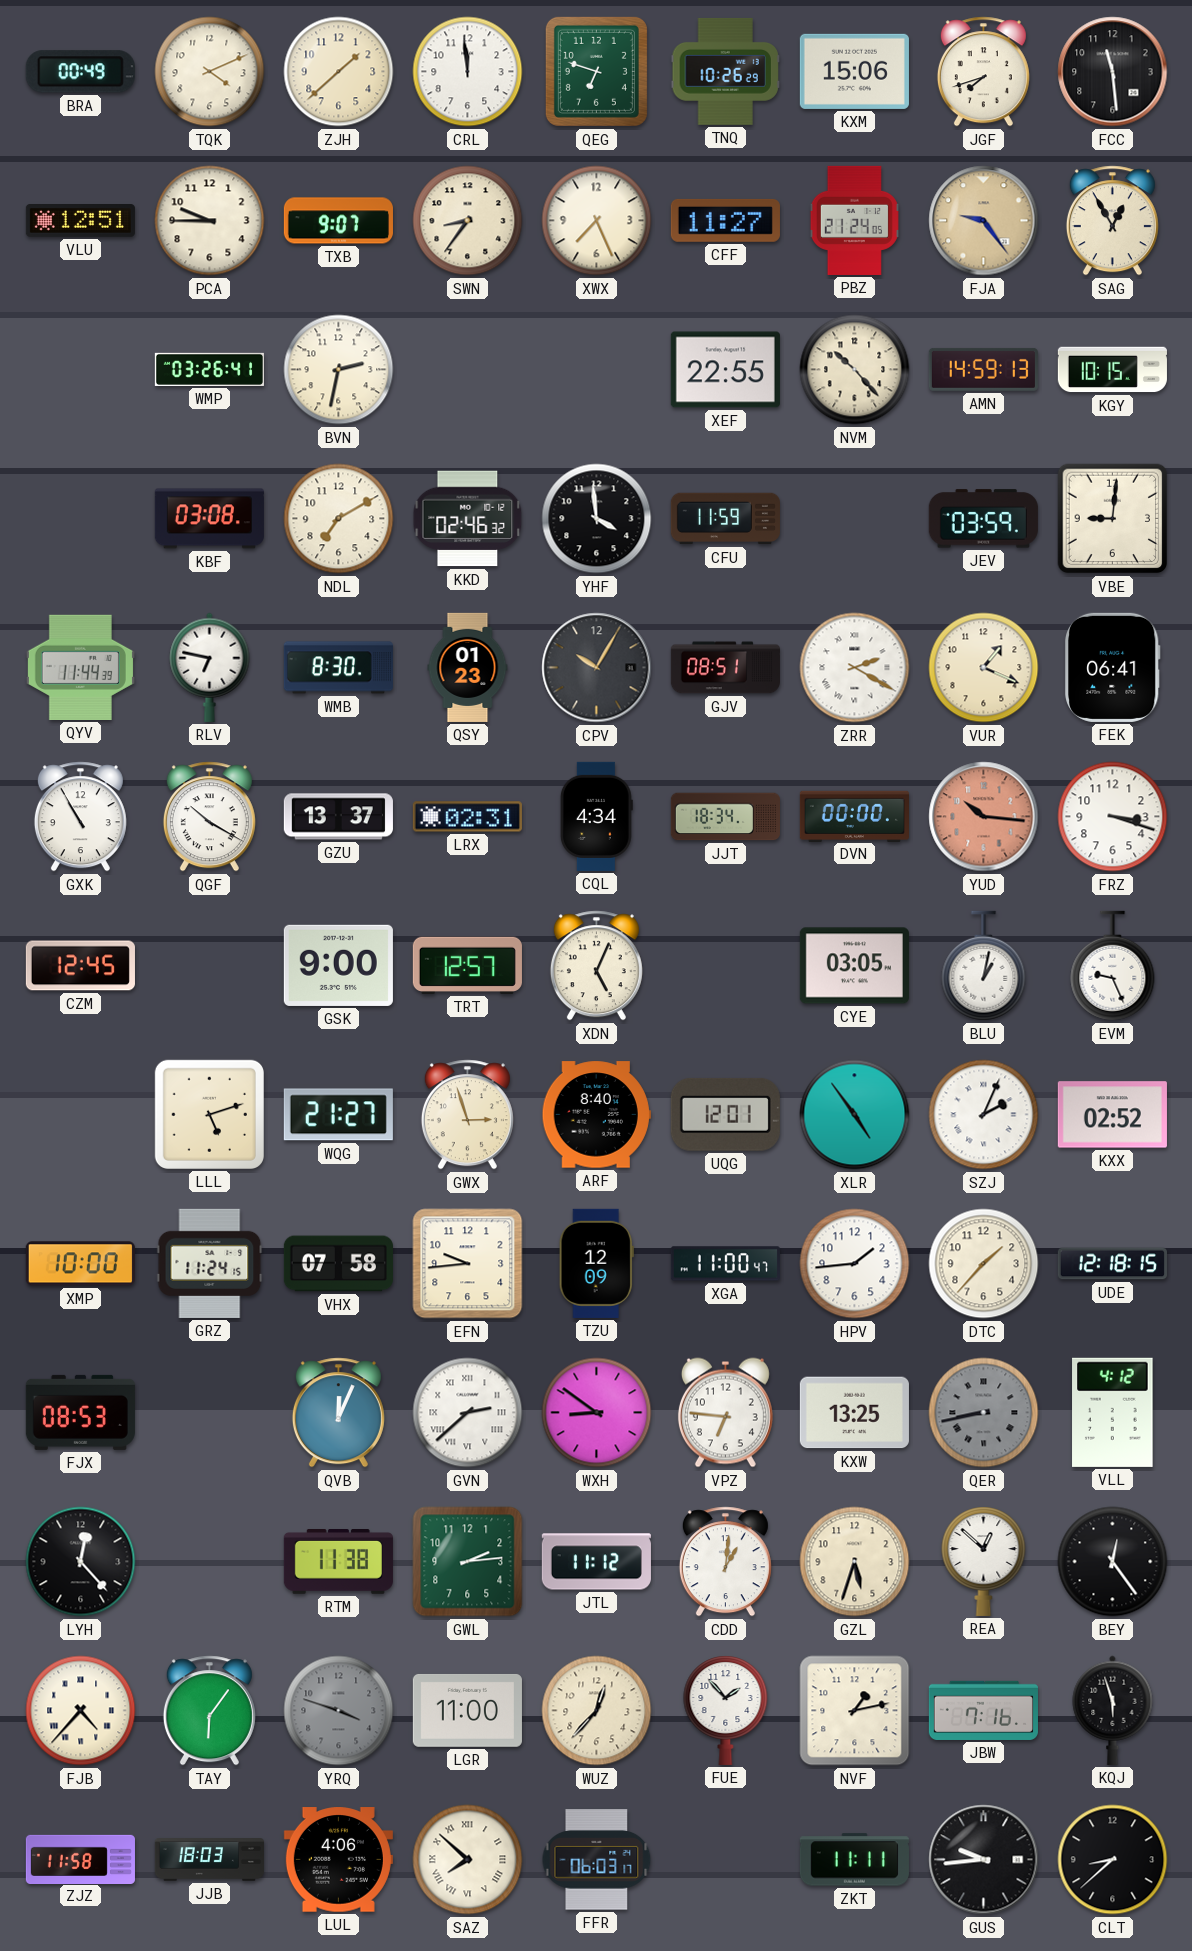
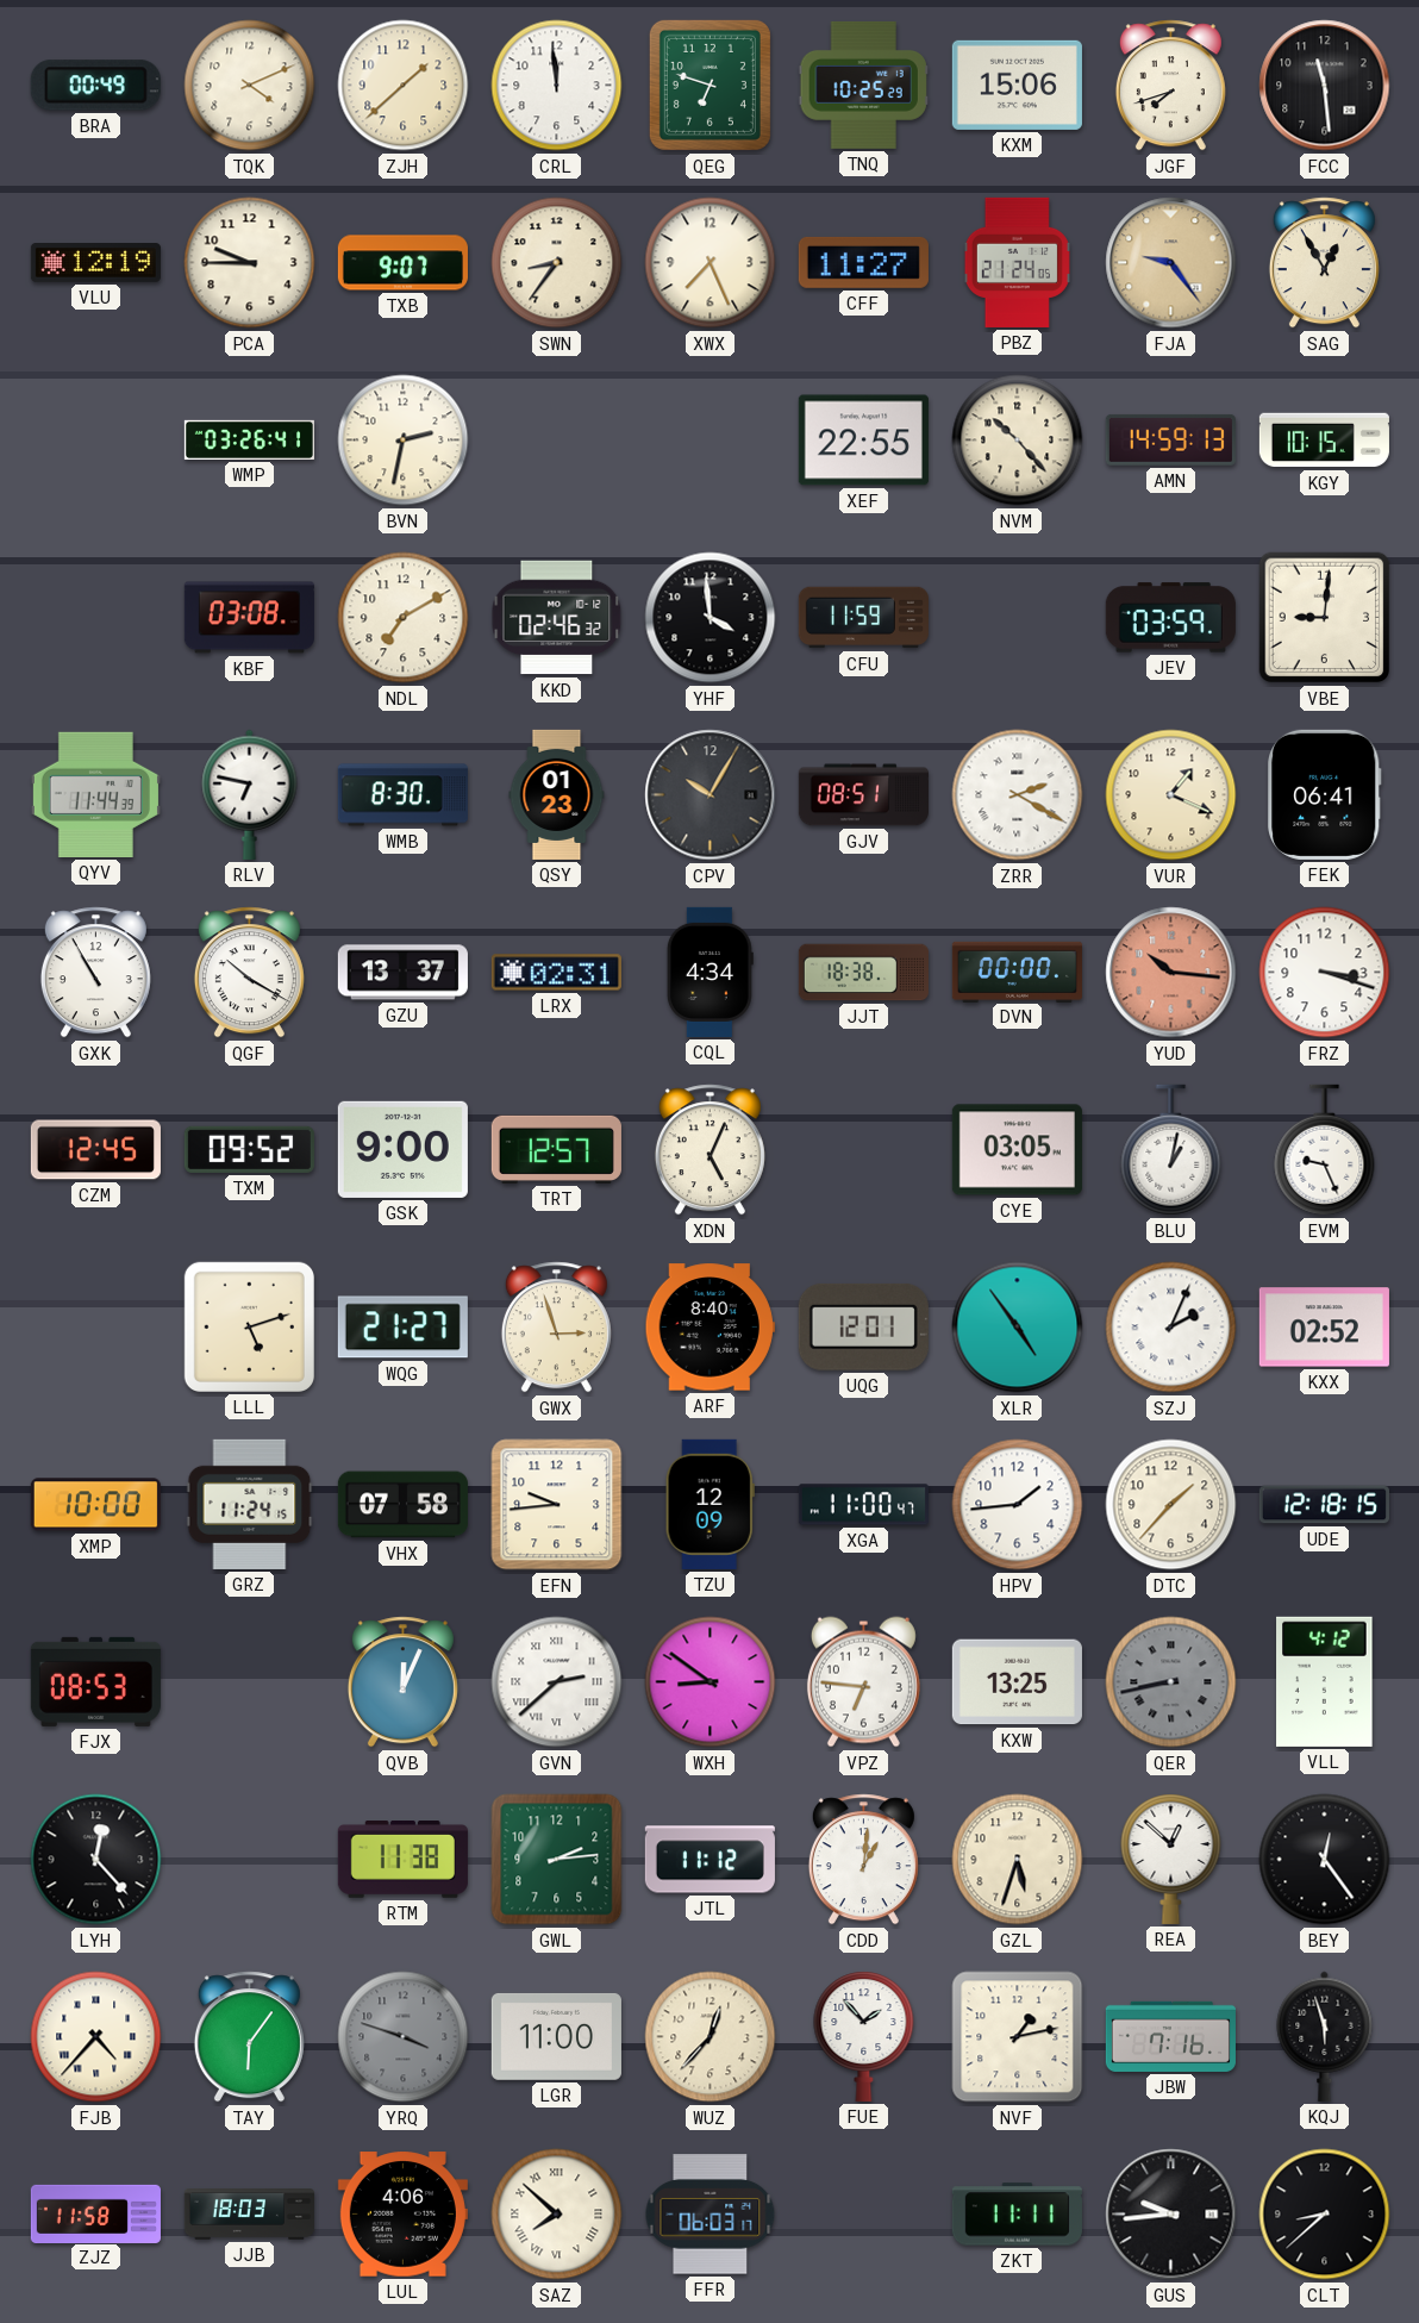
TNQ: 10:26 -> 10:25 (863, 85)
VLU: 12:51 -> 12:19 (95, 263)
JJT: 18:34 -> 18:38 (863, 973)
TXM: none -> 09:52 (249, 1149)
